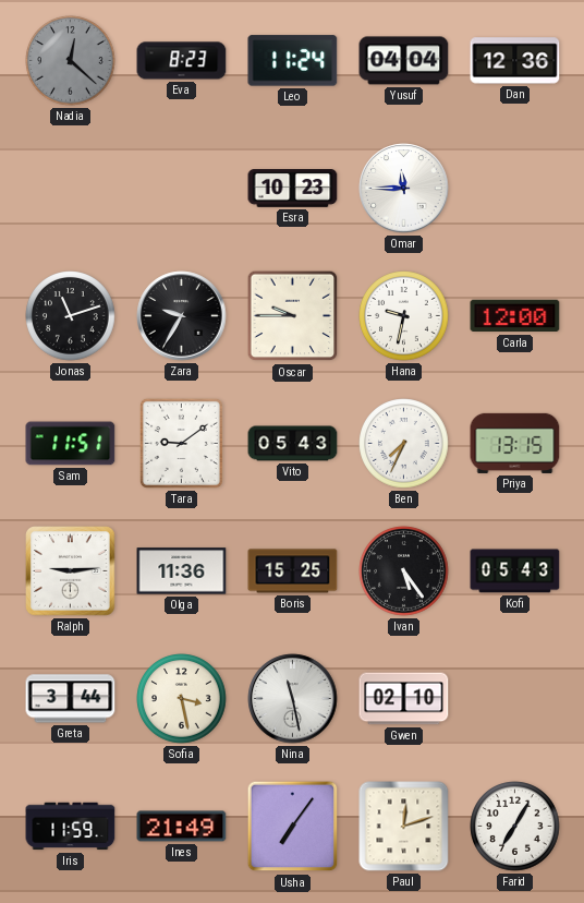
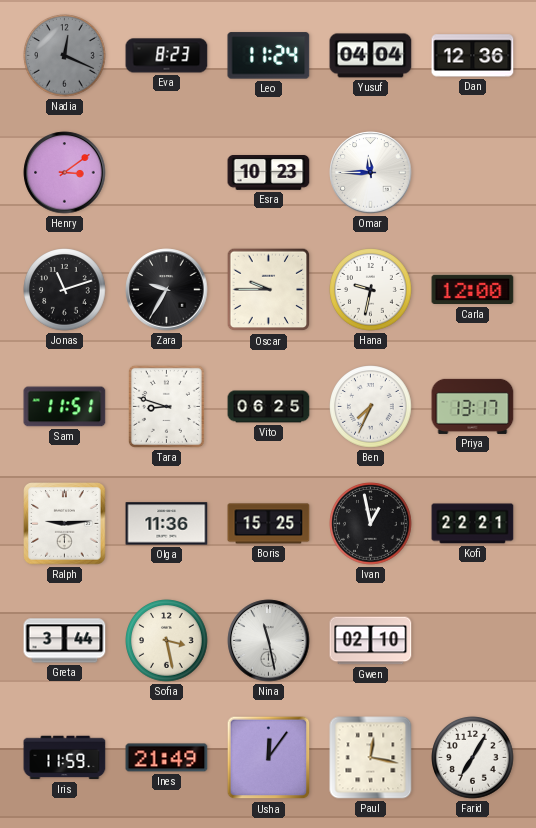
Nadia: 12:22 -> 12:19 (65, 56)
Henry: none -> 3:09 (65, 173)
Tara: 9:09 -> 8:48 (166, 406)
Vito: 05:43 -> 06:25 (269, 407)
Priya: 13:15 -> 13:17 (473, 406)
Ivan: 5:24 -> 12:58 (371, 524)
Kofi: 05:43 -> 22:21 (473, 524)
Usha: 7:06 -> 12:06 (269, 758)
Paul: 12:12 -> 12:17 (371, 758)
